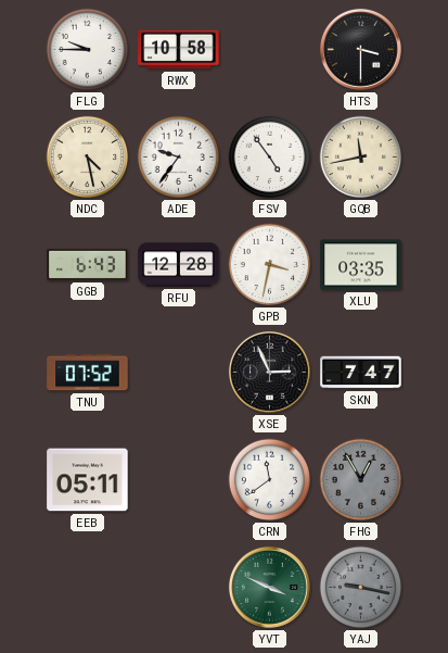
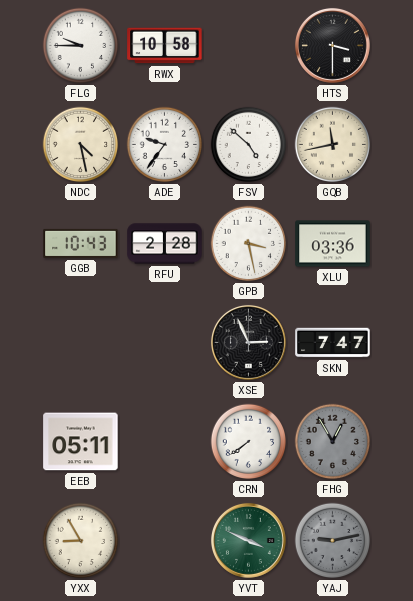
FSV: 4:54 -> 4:52 (249, 145)
GGB: 6:43 -> 10:43 (81, 243)
RFU: 12:28 -> 2:28 (165, 244)
GPB: 3:32 -> 3:28 (249, 244)
XLU: 03:35 -> 03:36 (333, 244)
TNU: 07:52 -> none (88, 373)
CRN: 11:39 -> 7:39 (249, 442)
YXX: none -> 8:55 (81, 541)
YAJ: 9:17 -> 9:13 (333, 541)
